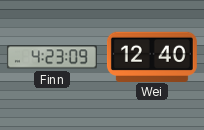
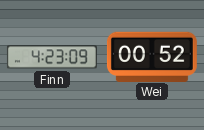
Wei: 12:40 -> 00:52 (152, 56)
